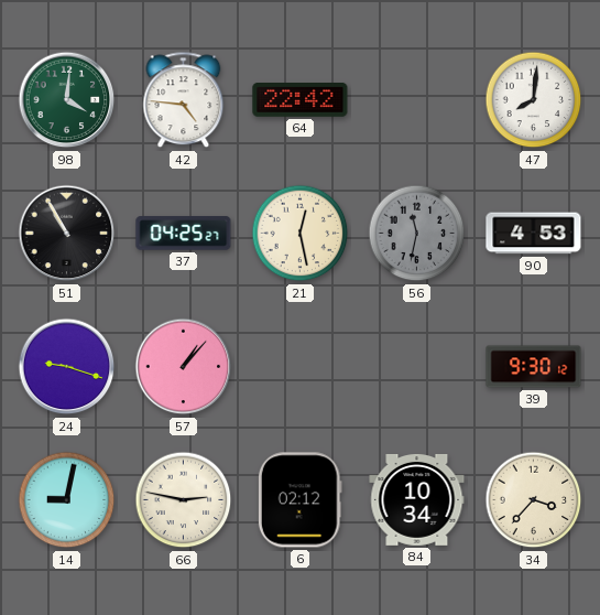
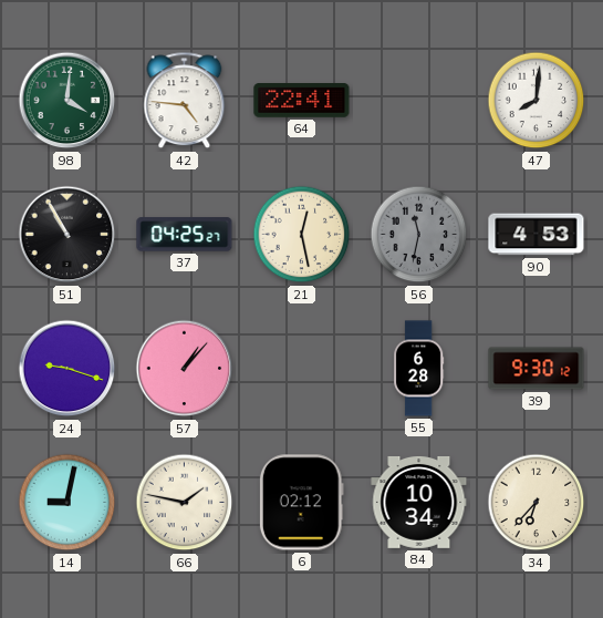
64: 22:42 -> 22:41 (302, 101)
55: none -> 6:28 (419, 369)
66: 2:47 -> 1:47 (185, 503)
34: 3:37 -> 6:37 (537, 503)
